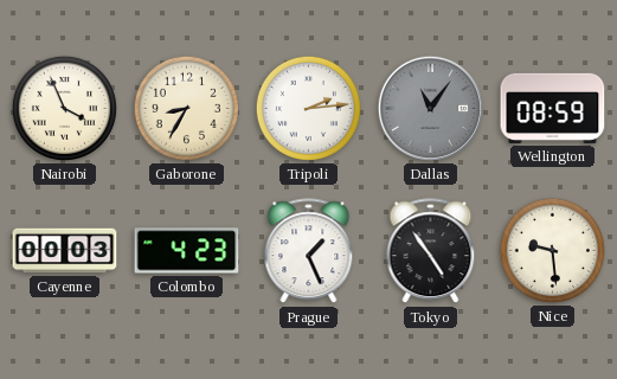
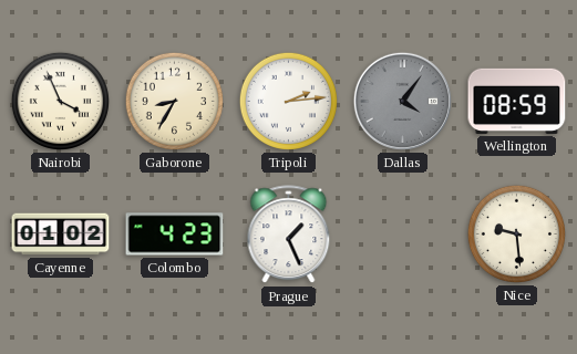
Dallas: 11:06 -> 4:06 (402, 101)
Cayenne: 00:03 -> 01:02 (61, 235)
Tokyo: 4:54 -> none (431, 251)
